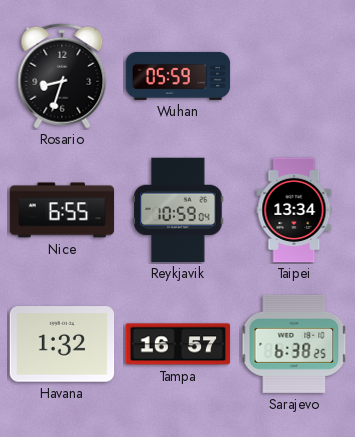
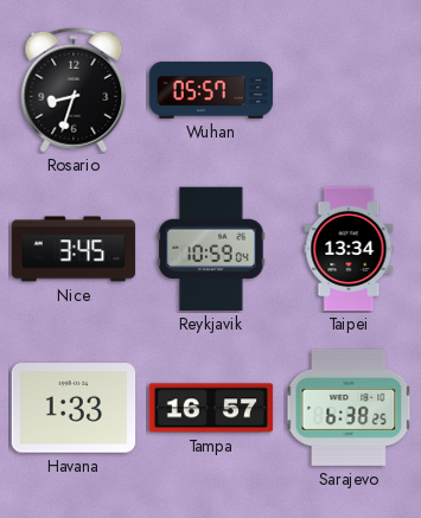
Wuhan: 05:59 -> 05:57 (211, 90)
Nice: 6:55 -> 3:45 (74, 249)
Havana: 1:32 -> 1:33 (74, 408)
